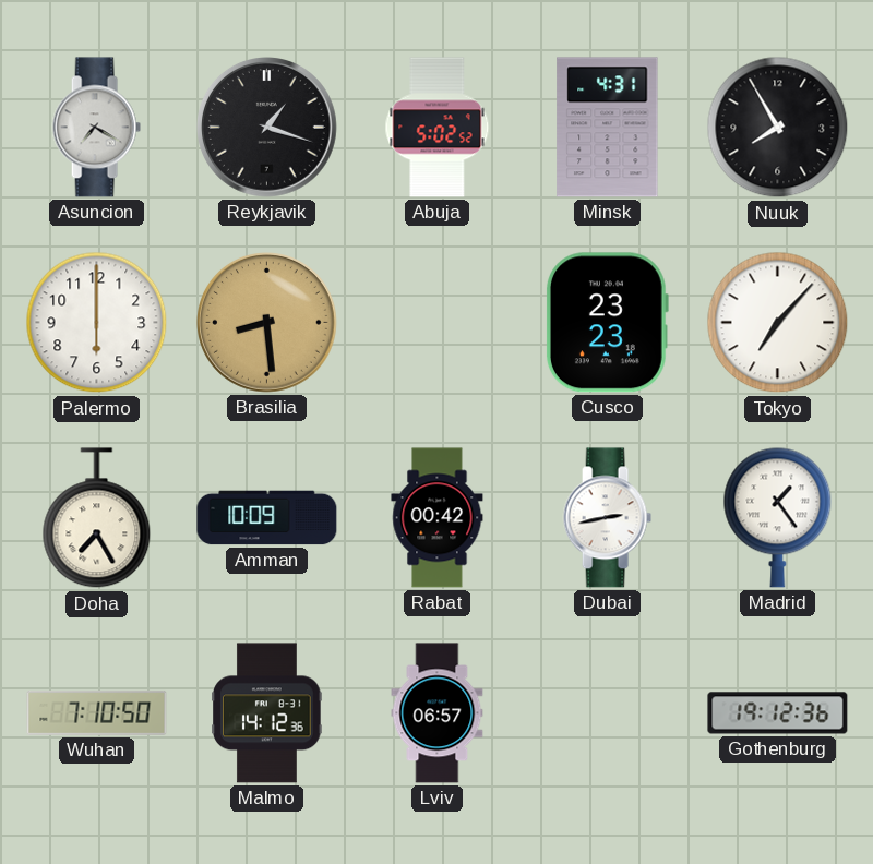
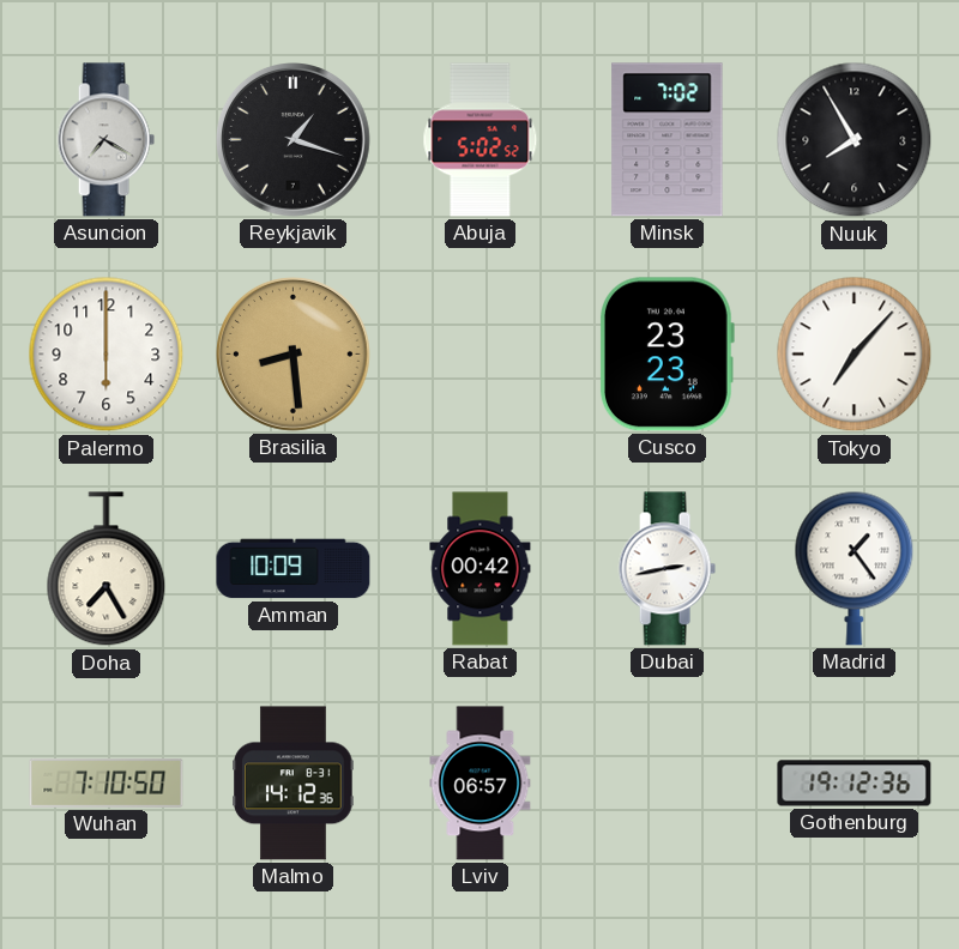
Minsk: 4:31 -> 7:02 (668, 140)
